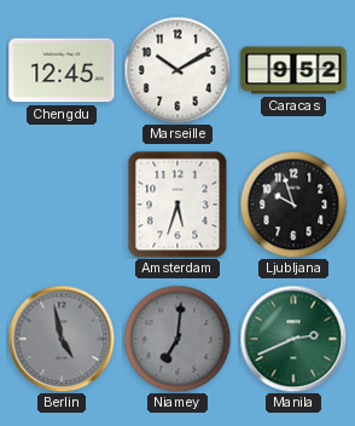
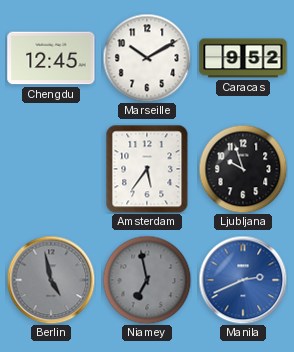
Amsterdam: 5:33 -> 5:36 (147, 169)
Niamey: 7:01 -> 6:58 (147, 280)
Manila dial: green -> blue (243, 280)
